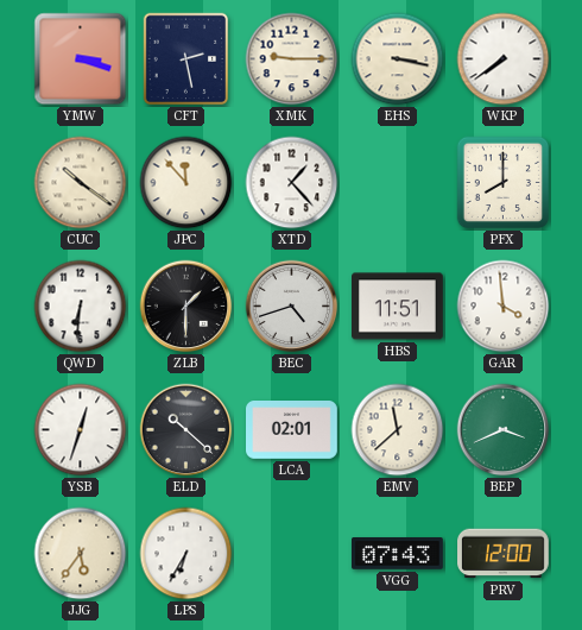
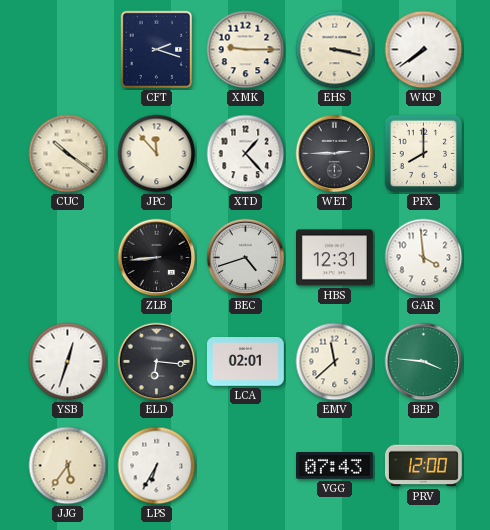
YMW: 3:18 -> none (81, 59)
CFT: 2:28 -> 2:18 (157, 50)
WET: none -> 2:45 (335, 154)
QWD: 6:31 -> none (81, 307)
ZLB: 1:30 -> 8:44 (157, 258)
HBS: 11:51 -> 12:31 (335, 258)
ELD: 10:22 -> 6:16 (157, 362)
BEP: 3:41 -> 3:46 (424, 362)
